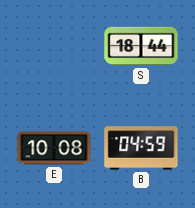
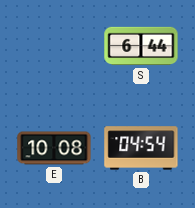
S: 18:44 -> 6:44 (141, 46)
B: 04:59 -> 04:54 (141, 148)
